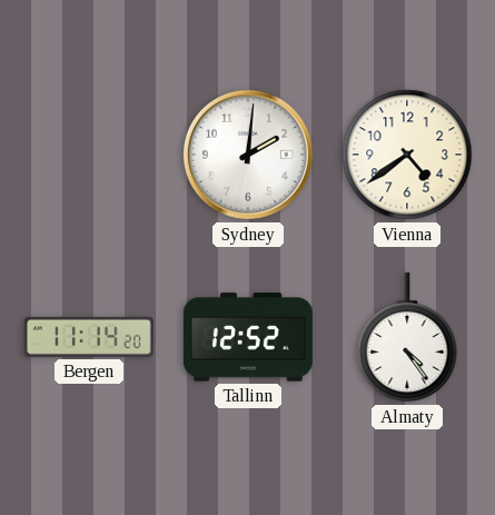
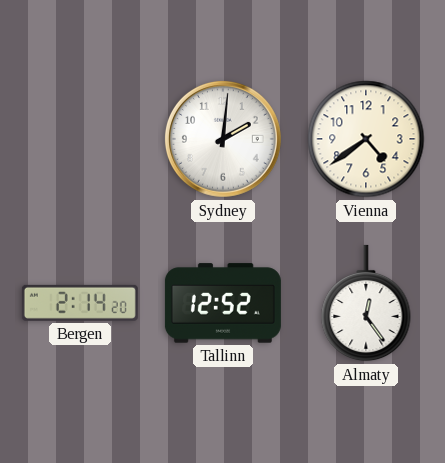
Bergen: 11:14 -> 2:14 (80, 303)
Almaty: 4:24 -> 12:24 (366, 303)
